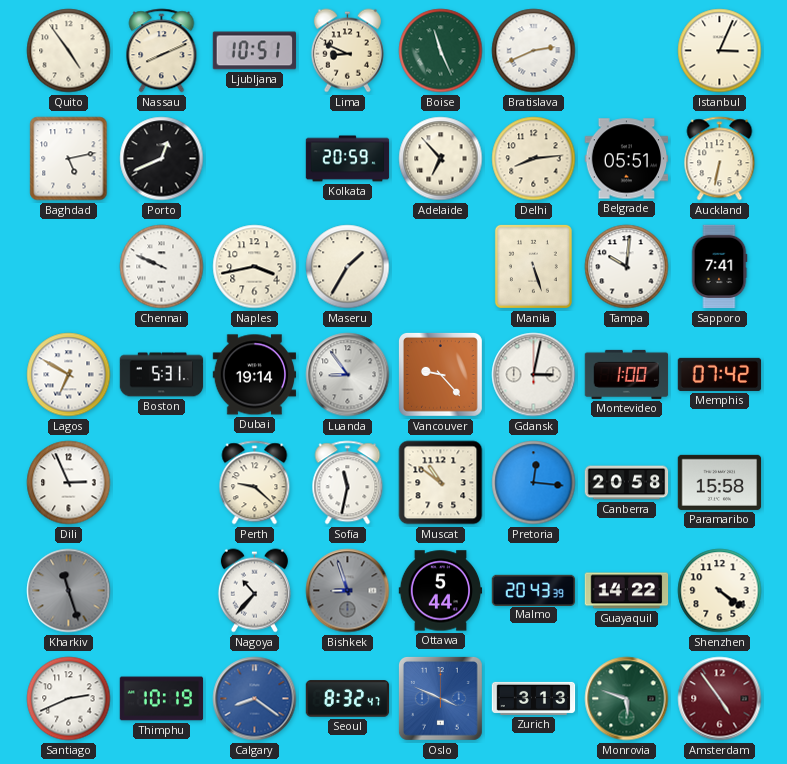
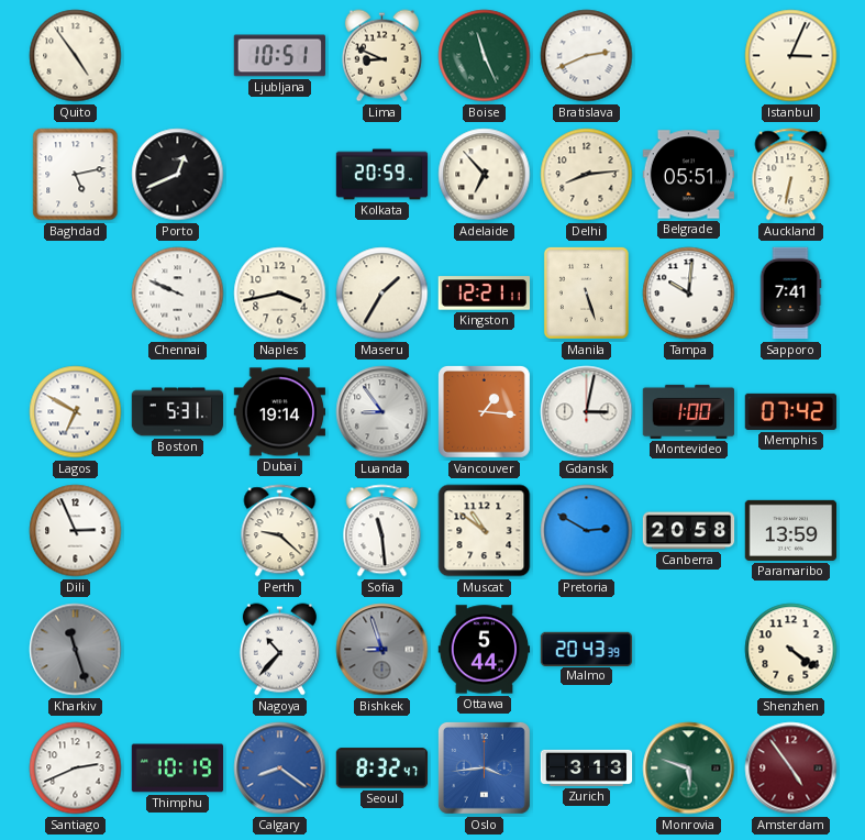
Nassau: 8:11 -> none (162, 51)
Kingston: none -> 12:21 (484, 294)
Vancouver: 9:23 -> 1:16 (484, 411)
Sofia: 11:32 -> 11:29 (382, 531)
Pretoria: 12:16 -> 2:50 (587, 531)
Paramaribo: 15:58 -> 13:59 (791, 530)
Guayaquil: 14:22 -> none (627, 591)
Oslo: 3:49 -> 3:44 (484, 767)
